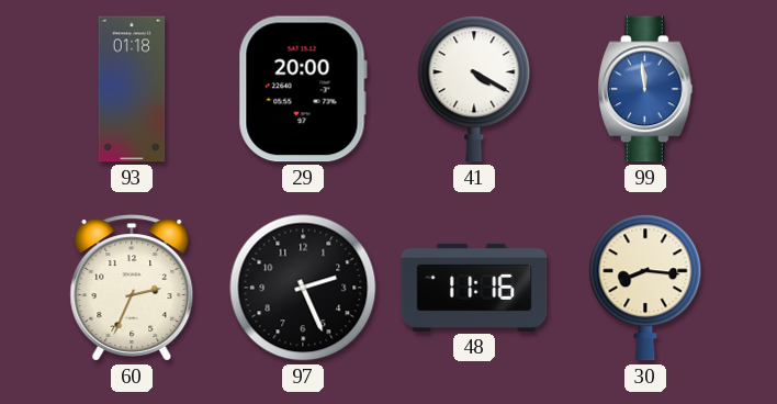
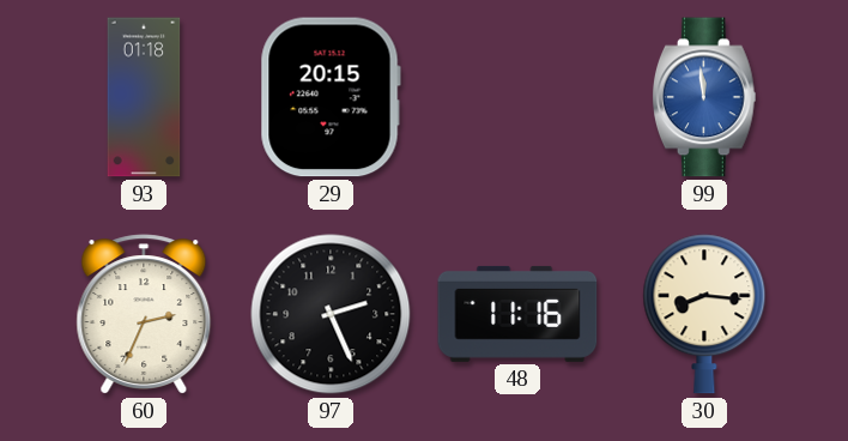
29: 20:00 -> 20:15 (331, 97)
41: 4:20 -> none (474, 89)
